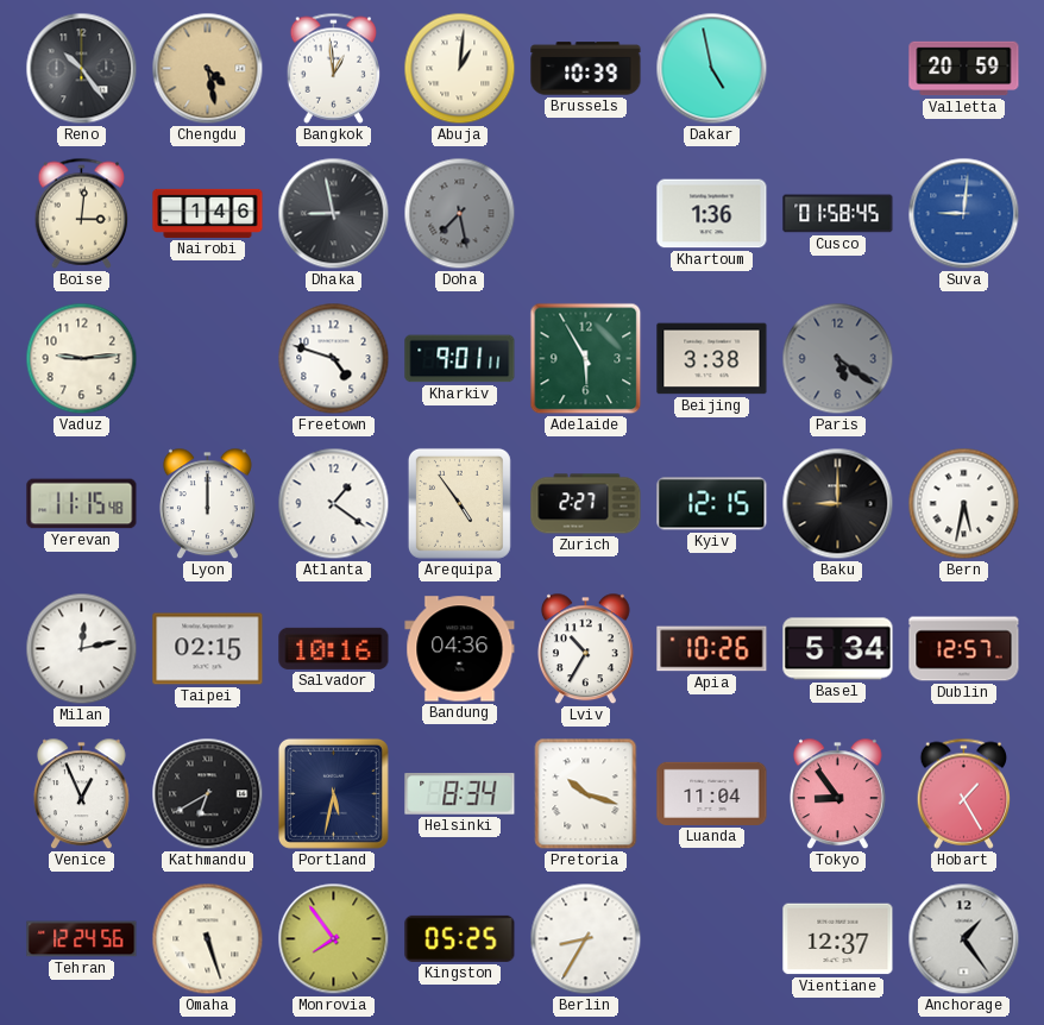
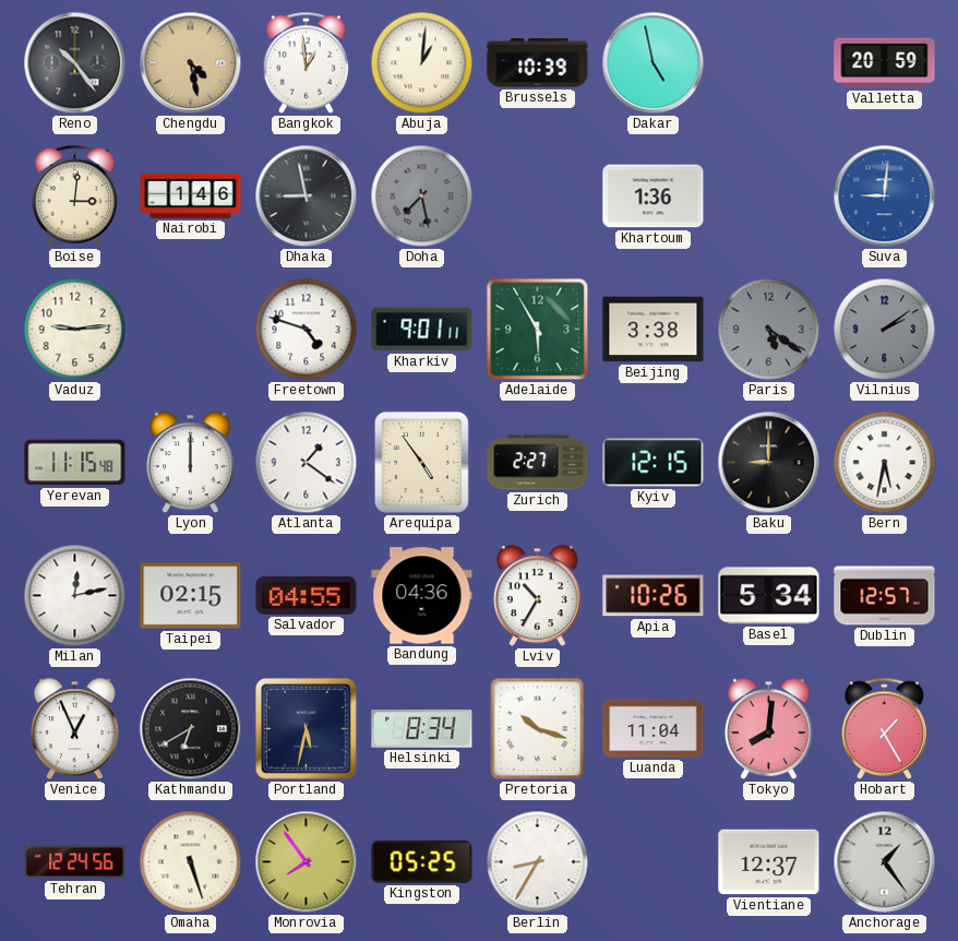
Cusco: 01:58 -> none (838, 214)
Vilnius: none -> 2:09 (885, 330)
Salvador: 10:16 -> 04:55 (307, 595)
Tokyo: 8:54 -> 8:01 (768, 729)
